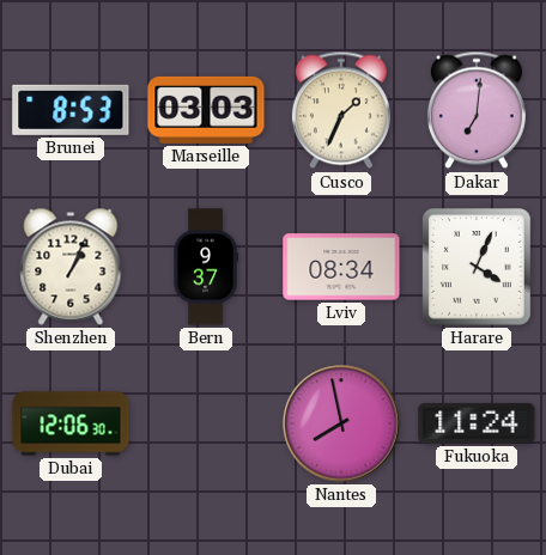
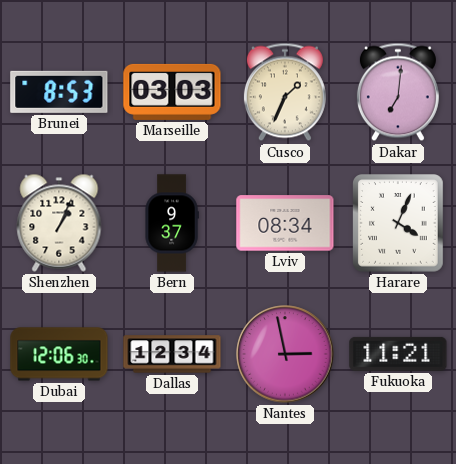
Dallas: none -> 12:34 (172, 354)
Nantes: 7:58 -> 2:58 (285, 354)
Fukuoka: 11:24 -> 11:21 (398, 354)
